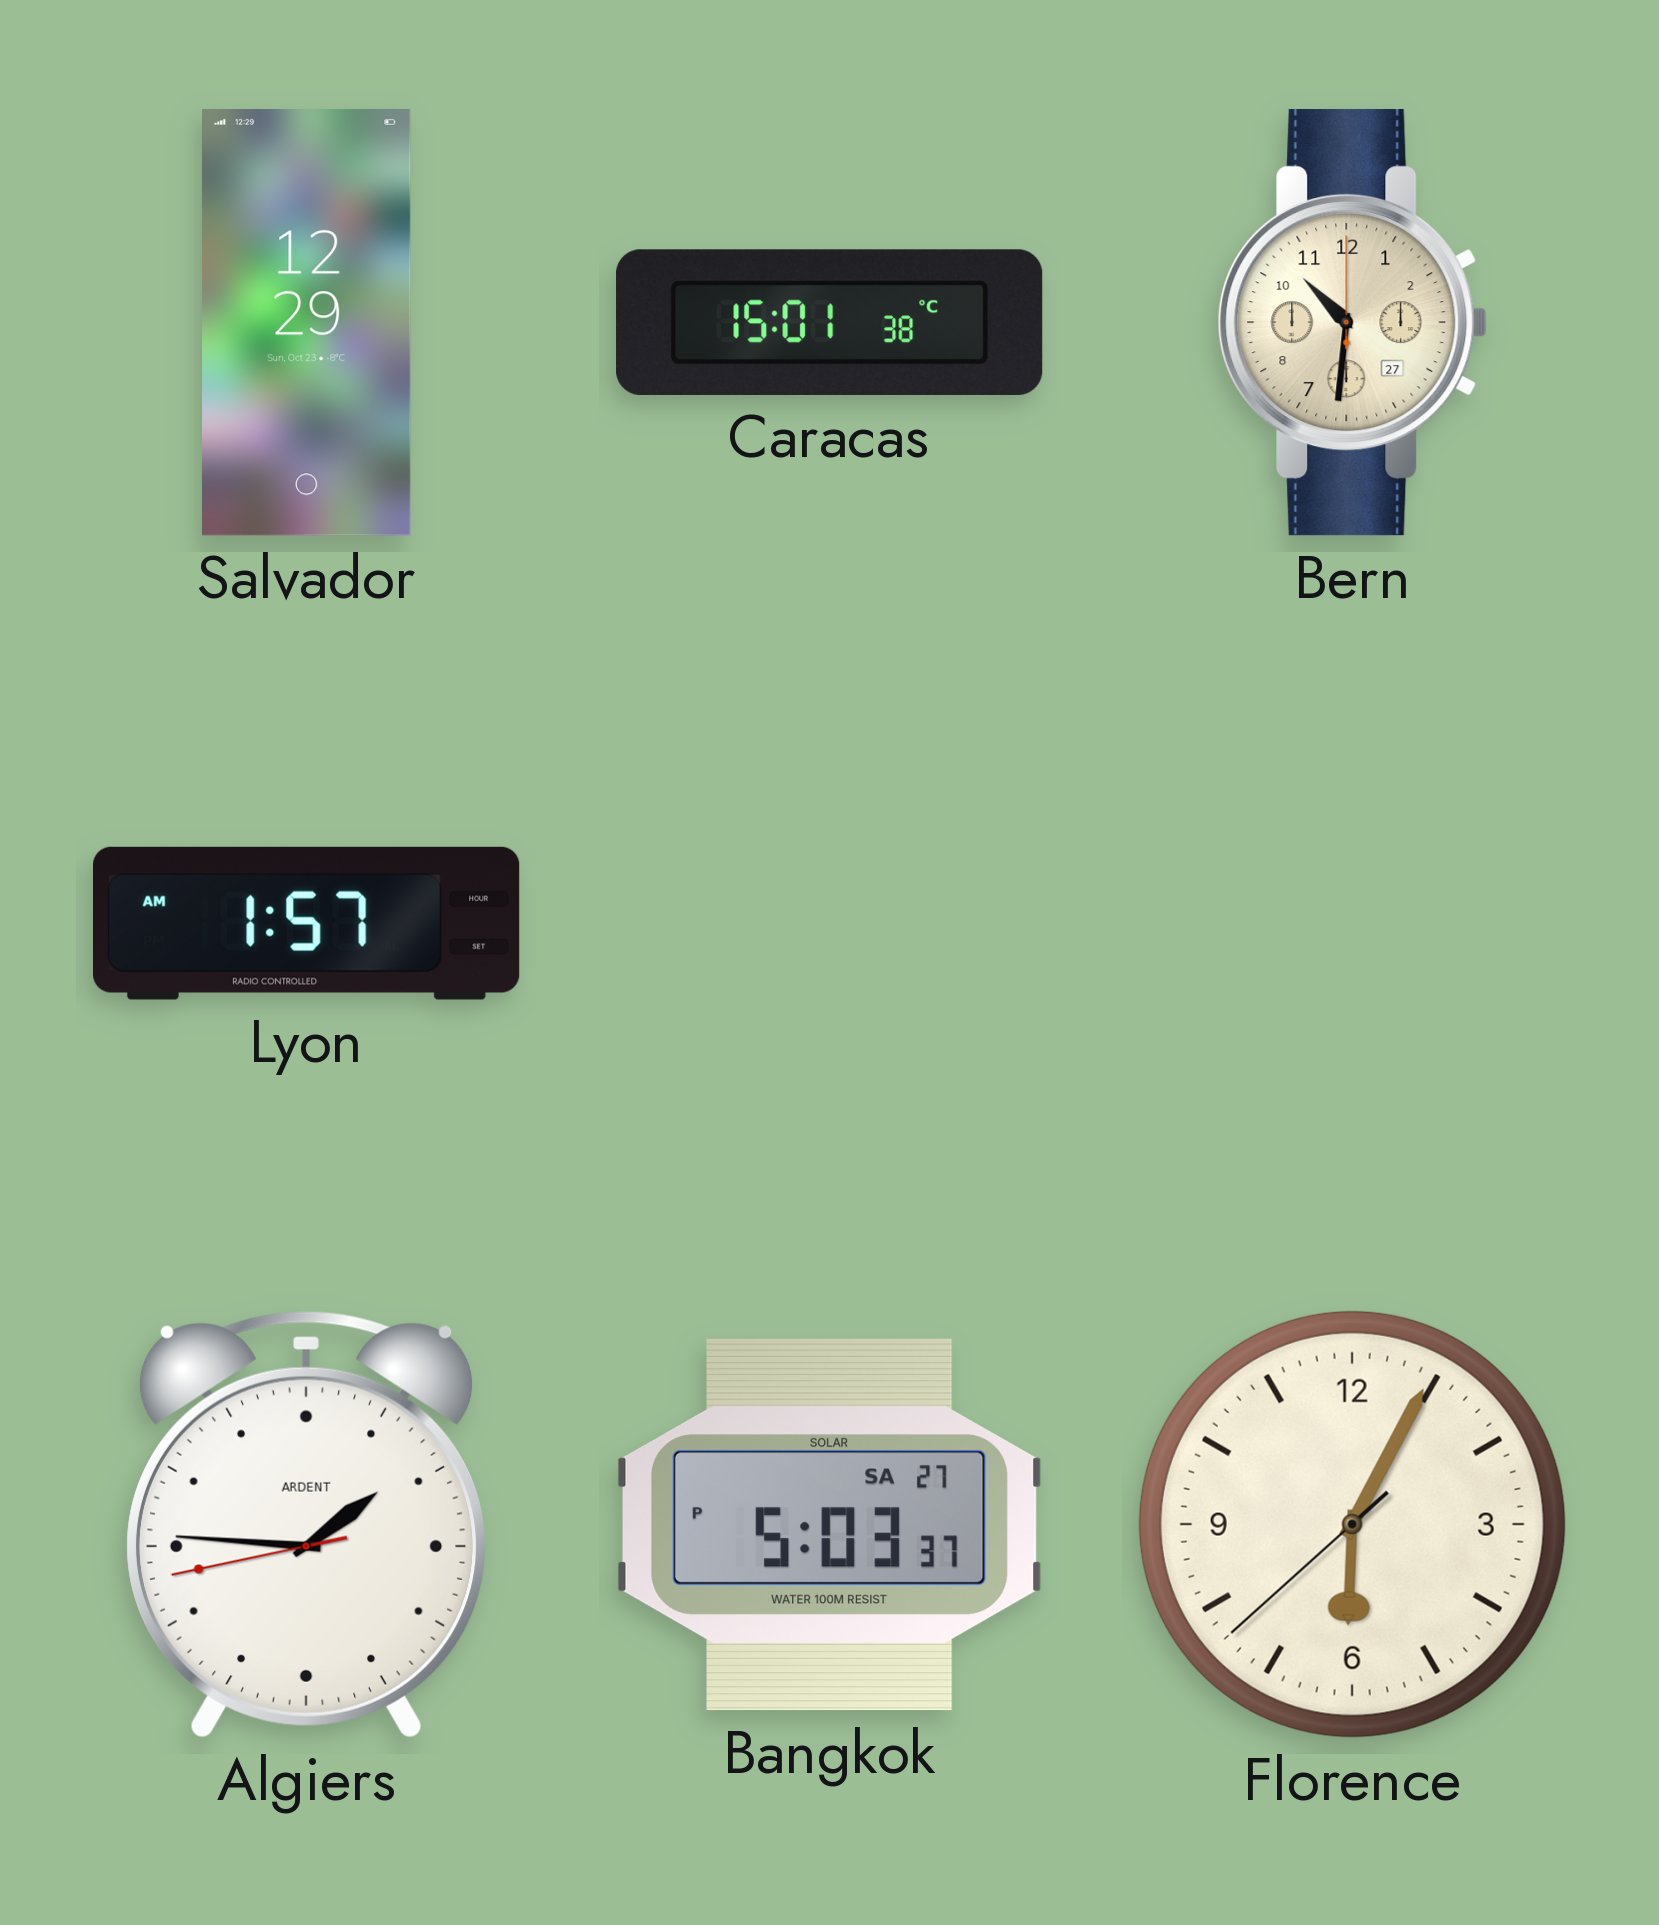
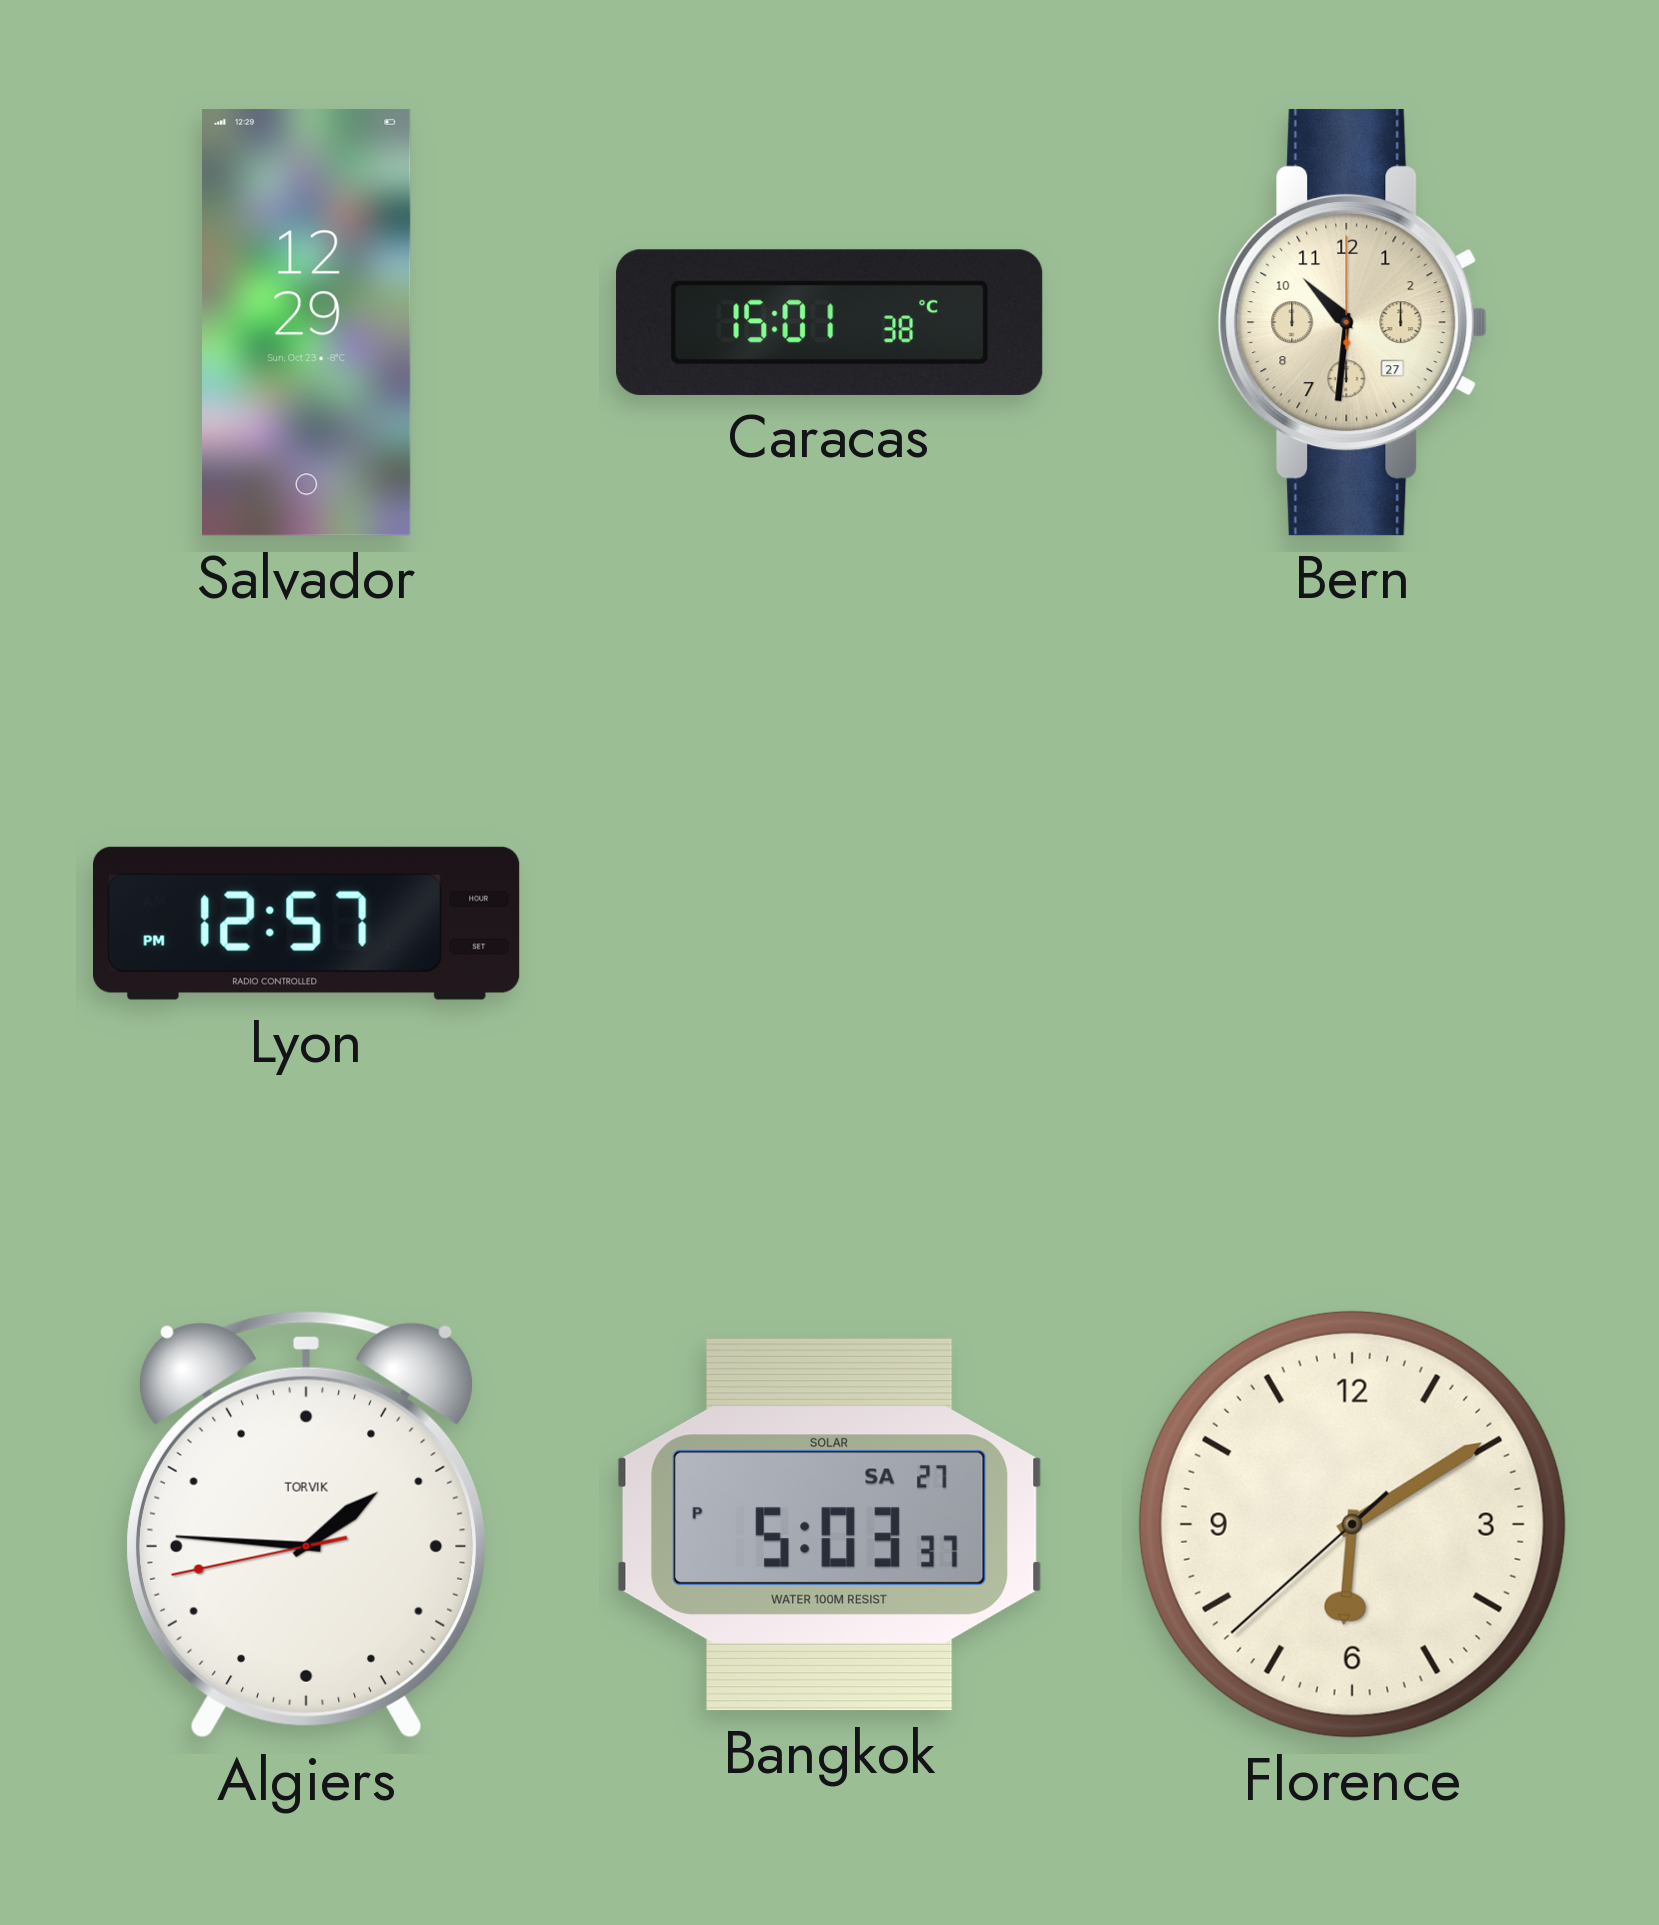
Lyon: 1:57 -> 12:57 (307, 923)
Algiers brand: ARDENT -> TORVIK (306, 1525)
Florence: 6:04 -> 6:09 (1352, 1524)
